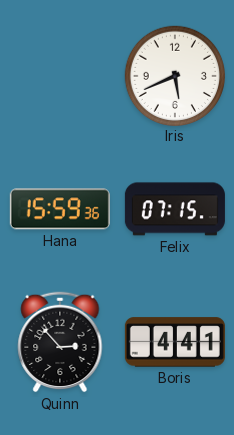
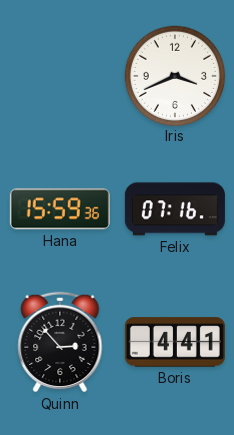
Iris: 5:41 -> 3:41 (174, 75)
Felix: 07:15 -> 07:16 (175, 209)
